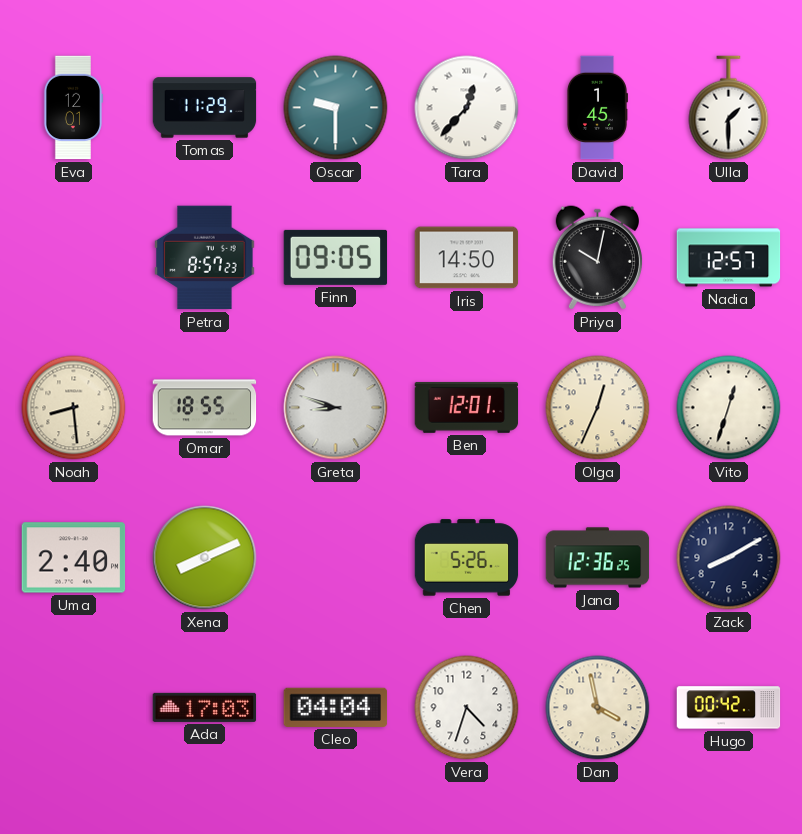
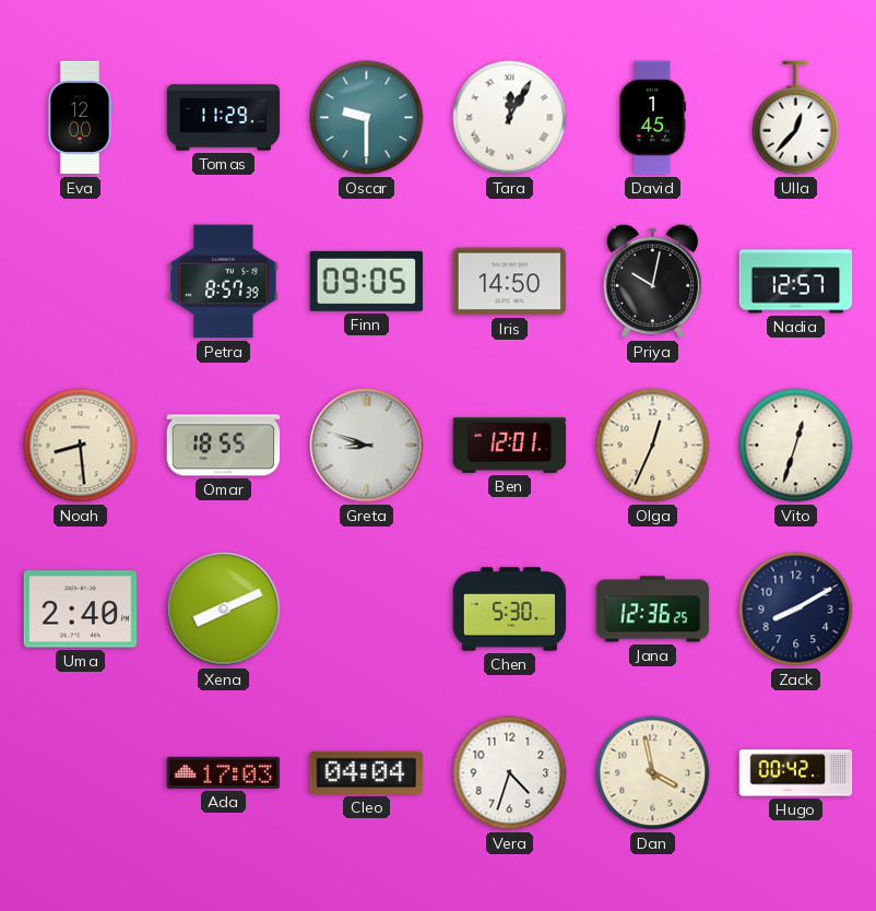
Eva: 12:01 -> 12:00 (79, 118)
Tara: 12:37 -> 12:05 (510, 118)
Ulla: 1:30 -> 12:37 (796, 118)
Petra: 8:57:23 -> 8:57:39 (224, 282)
Chen: 5:26 -> 5:30 (510, 610)
